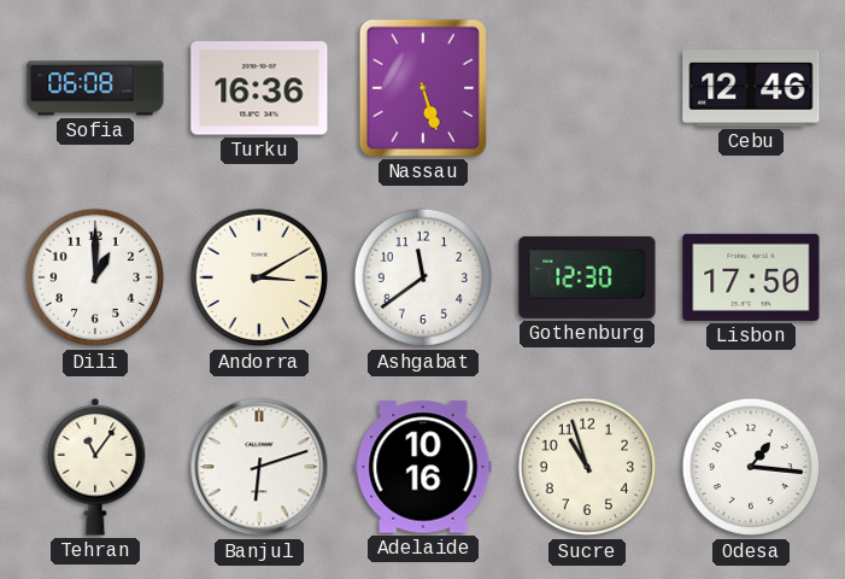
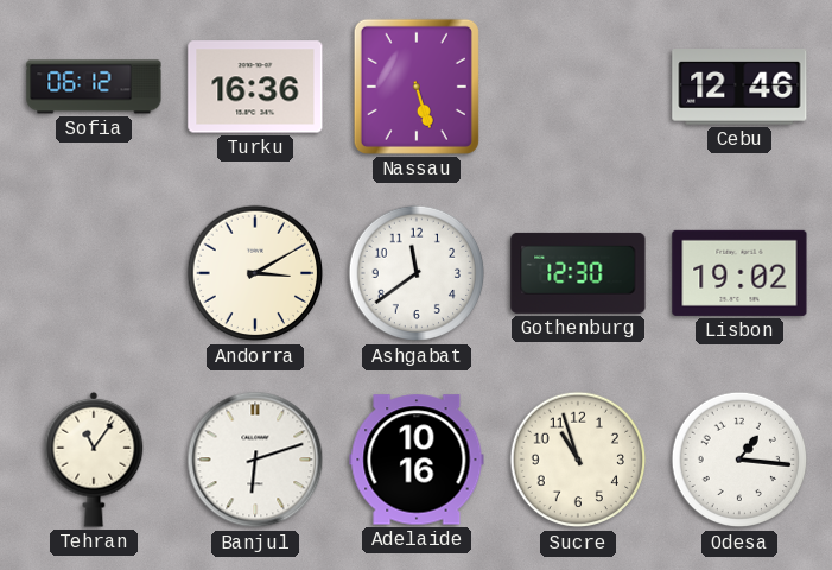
Sofia: 06:08 -> 06:12 (94, 87)
Dili: 1:00 -> none (95, 277)
Lisbon: 17:50 -> 19:02 (739, 273)
